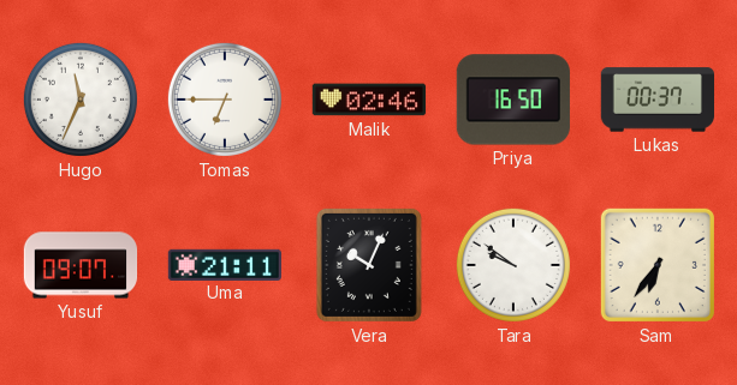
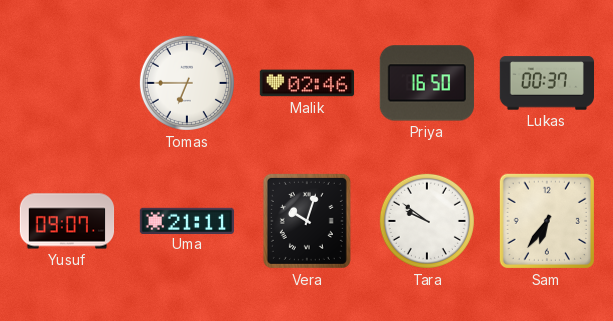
Hugo: 11:34 -> none (81, 100)
Vera: 10:04 -> 10:03 (307, 221)
